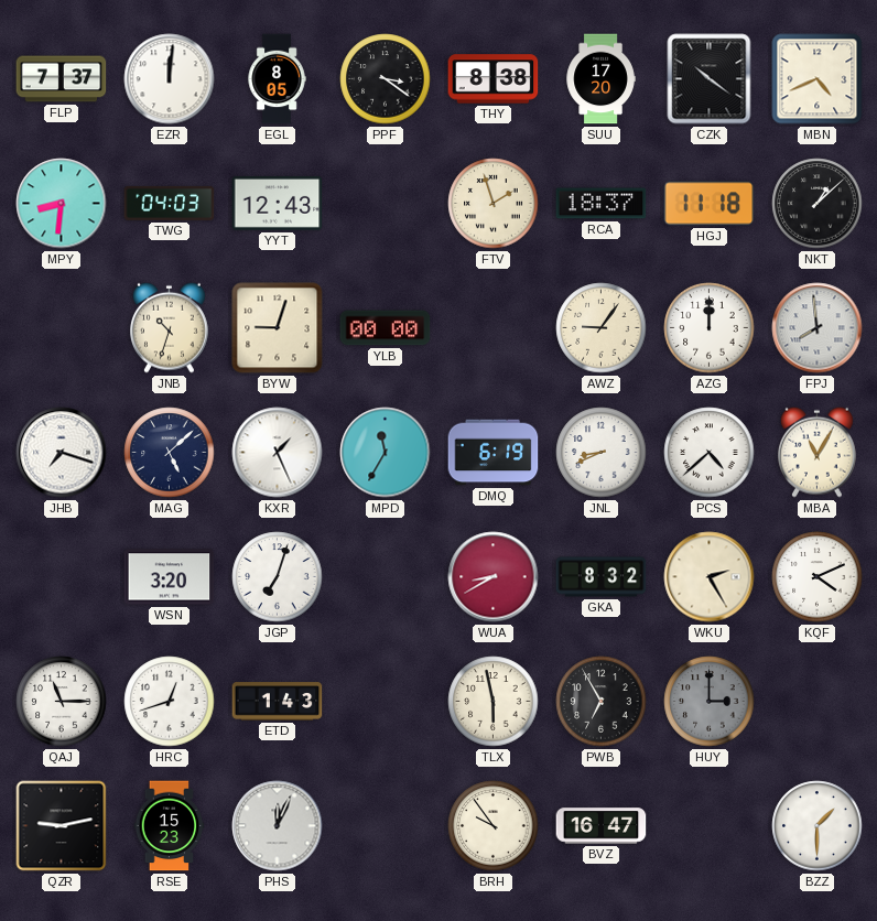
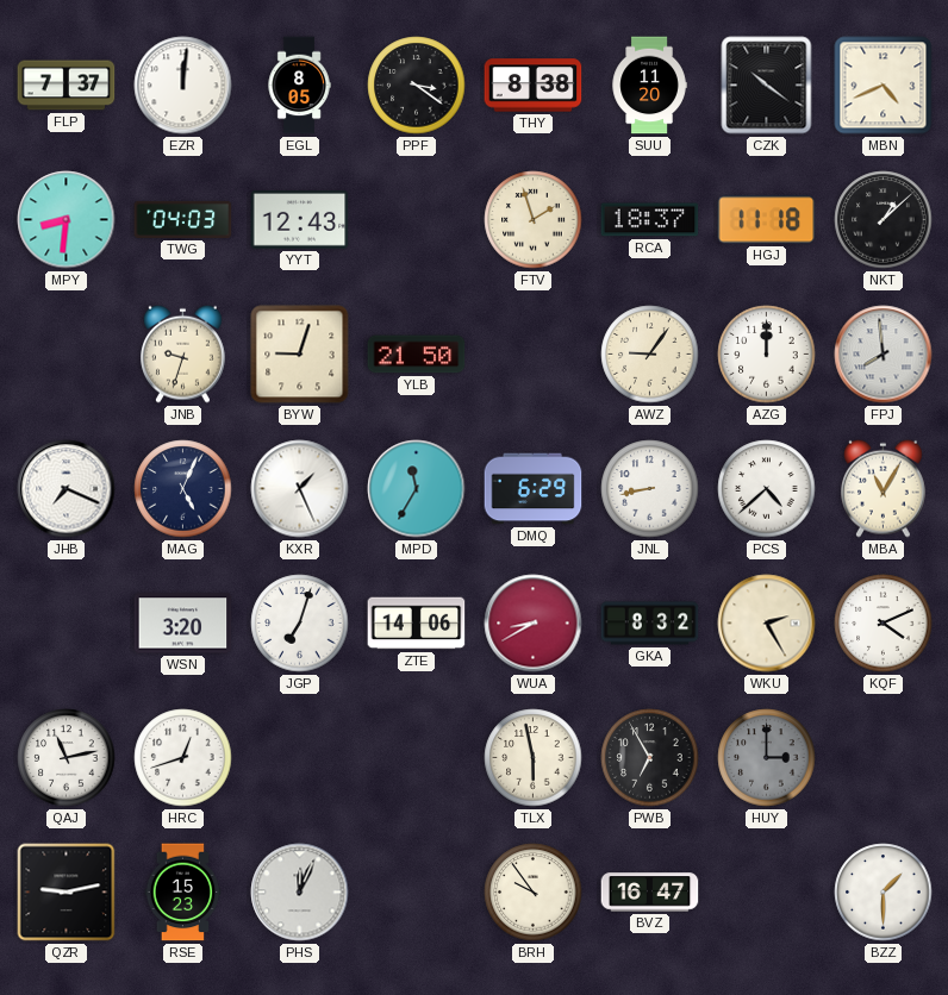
SUU: 17:20 -> 11:20 (649, 86)
JNB: 10:33 -> 9:33 (183, 353)
YLB: 00:00 -> 21:50 (417, 355)
JHB: 7:18 -> 7:19 (67, 489)
MAG: 5:08 -> 5:04 (183, 489)
DMQ: 6:19 -> 6:29 (534, 489)
JNL: 8:41 -> 8:43 (650, 489)
ZTE: none -> 14:06 (417, 624)
QAJ: 11:15 -> 11:13 (67, 758)
ETD: 1:43 -> none (278, 702)
